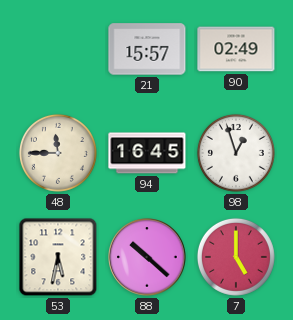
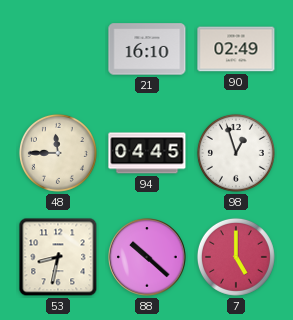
21: 15:57 -> 16:10 (147, 49)
94: 16:45 -> 04:45 (147, 153)
53: 5:32 -> 8:32 (58, 257)
